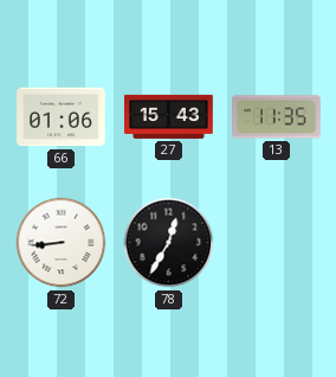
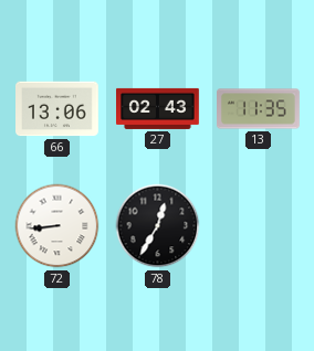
66: 01:06 -> 13:06 (57, 109)
27: 15:43 -> 02:43 (158, 108)
